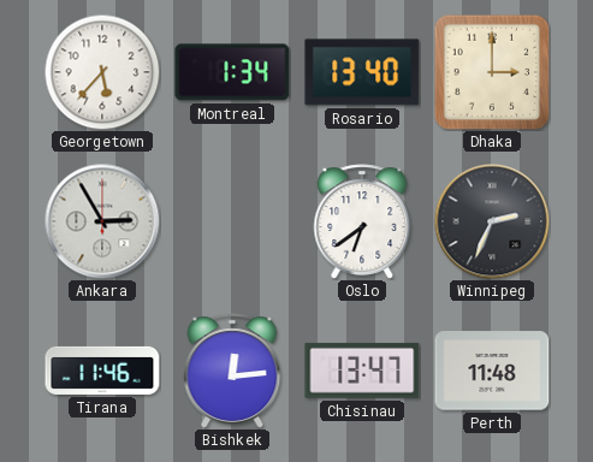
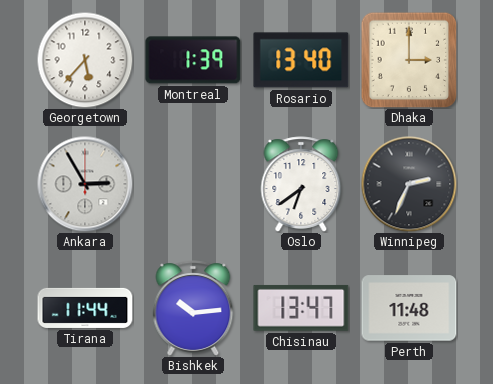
Montreal: 1:34 -> 1:39 (193, 60)
Tirana: 11:46 -> 11:44 (85, 308)
Bishkek: 12:14 -> 10:14 (193, 308)
